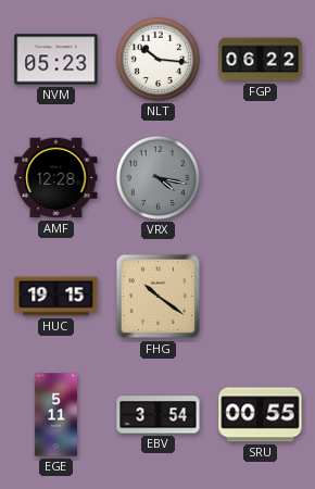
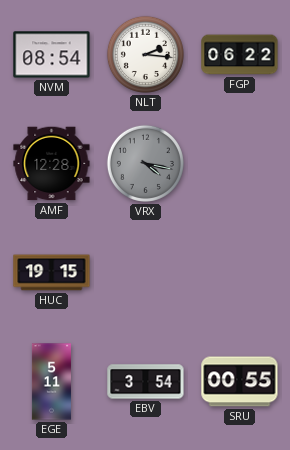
NVM: 05:23 -> 08:54 (52, 55)
NLT: 10:16 -> 2:16 (145, 54)
FHG: 10:21 -> none (159, 297)
